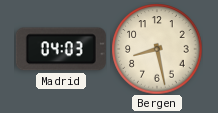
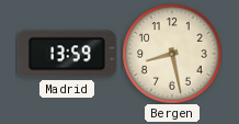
Madrid: 04:03 -> 13:59 (67, 54)
